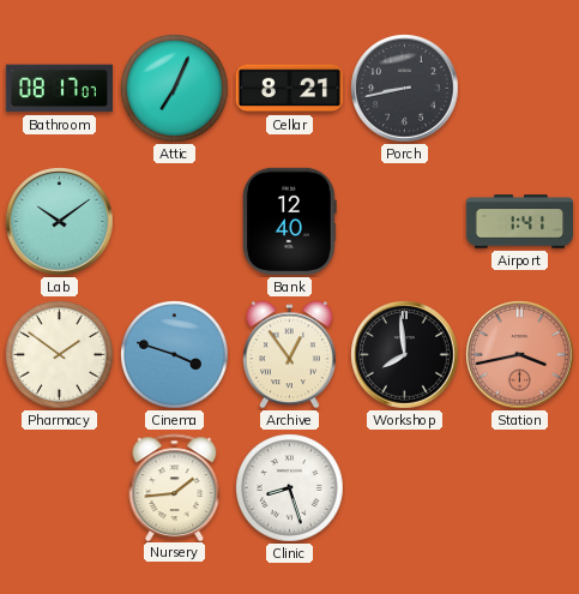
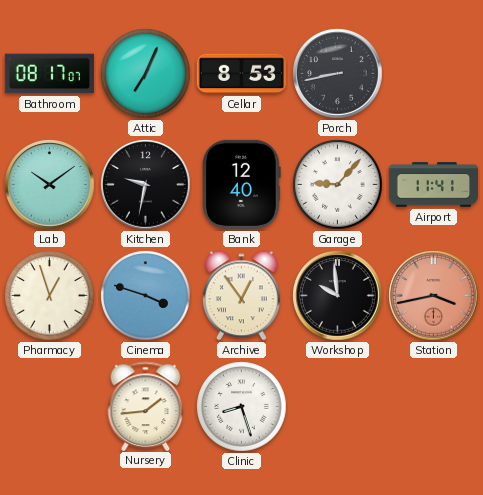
Cellar: 8:21 -> 8:53 (241, 74)
Kitchen: none -> 9:32 (146, 185)
Garage: none -> 9:07 (338, 185)
Airport: 1:41 -> 11:41 (433, 185)
Pharmacy: 1:51 -> 12:57 (50, 296)
Workshop: 7:59 -> 9:59 (338, 296)
